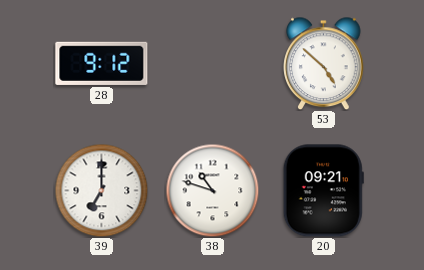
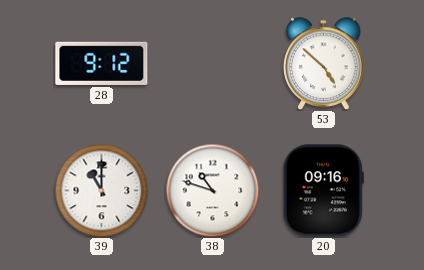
39: 7:00 -> 11:00 (101, 190)
20: 09:21 -> 09:16 (323, 191)
